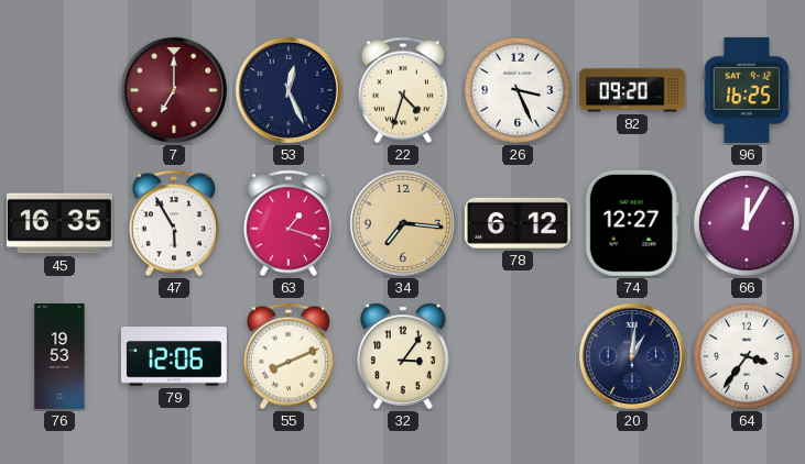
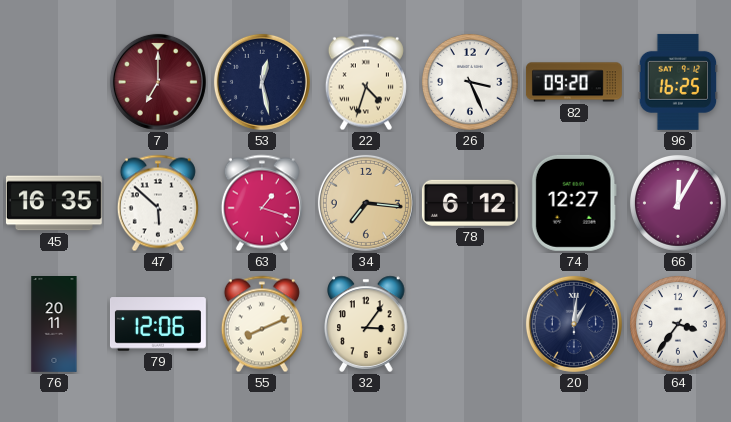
53: 12:26 -> 12:28 (262, 82)
47: 5:55 -> 5:52 (158, 203)
76: 19:53 -> 20:11 (54, 325)
